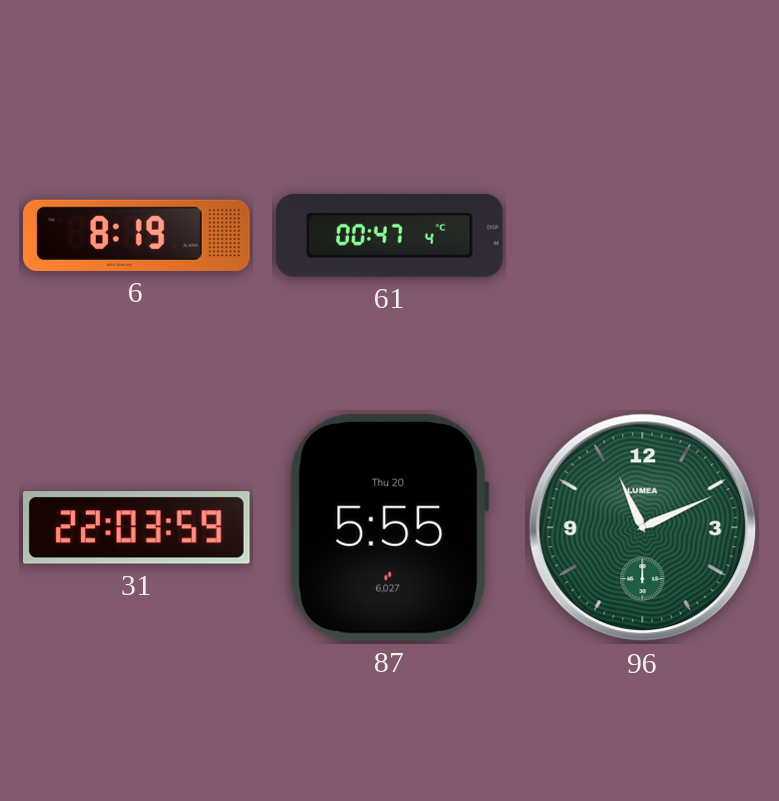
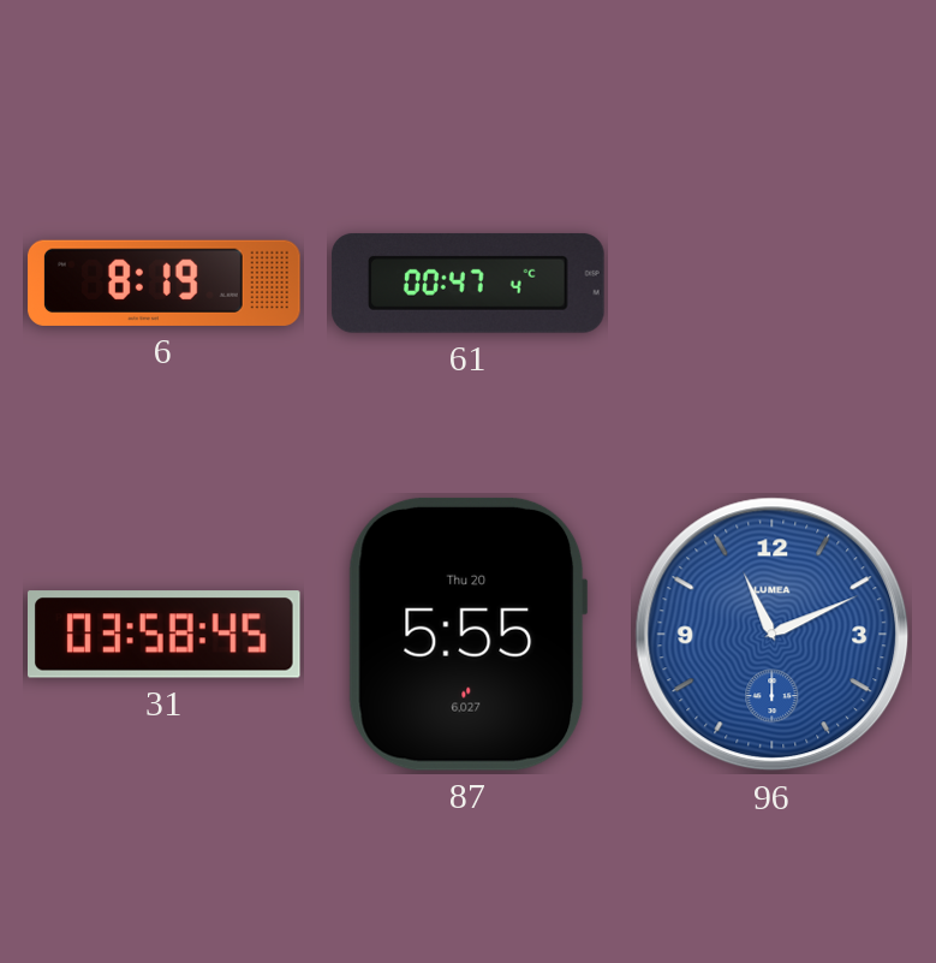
31: 22:03 -> 03:58 (165, 635)
96 dial: green -> blue (773, 635)
